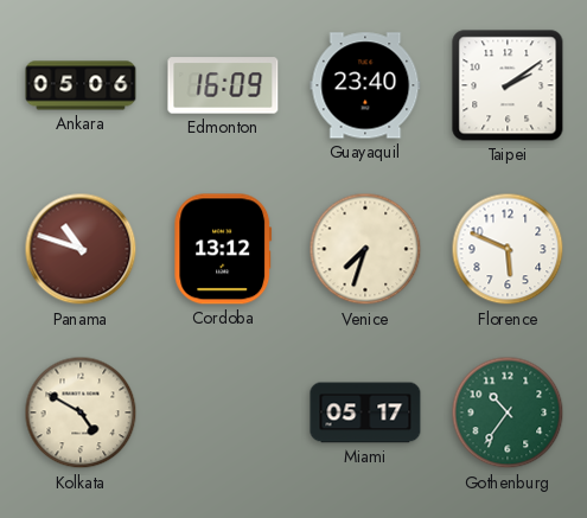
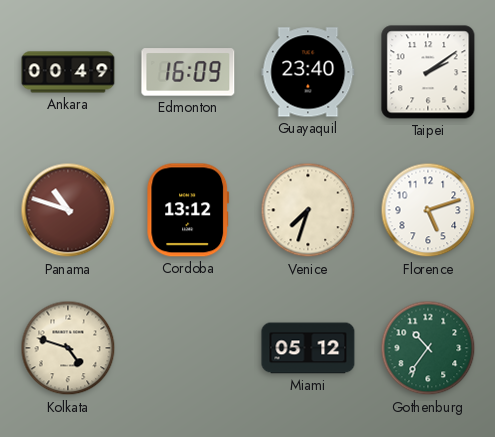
Ankara: 05:06 -> 00:49 (68, 72)
Florence: 5:49 -> 5:12 (428, 210)
Kolkata: 4:50 -> 4:48 (68, 348)
Miami: 05:17 -> 05:12 (308, 348)
